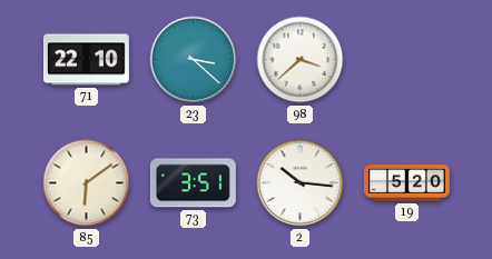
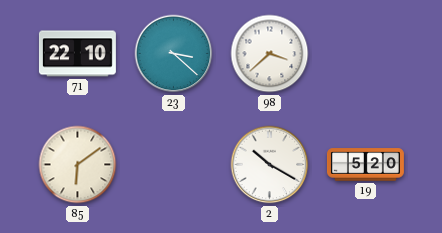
73: 3:51 -> none (193, 183)
2: 10:16 -> 10:20 (270, 165)
